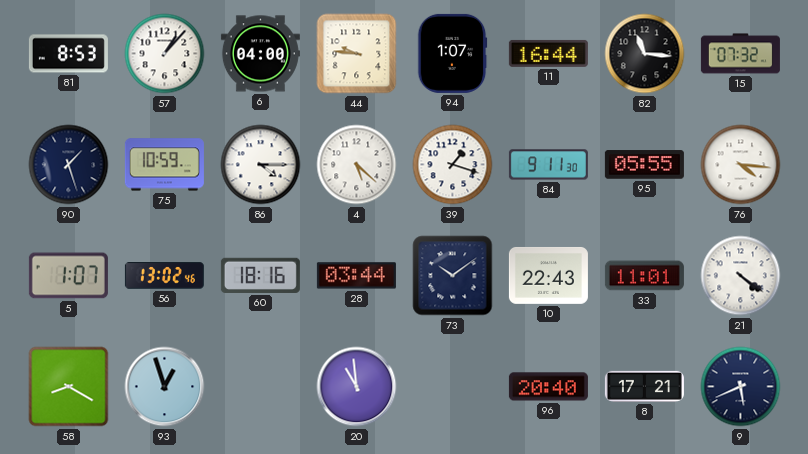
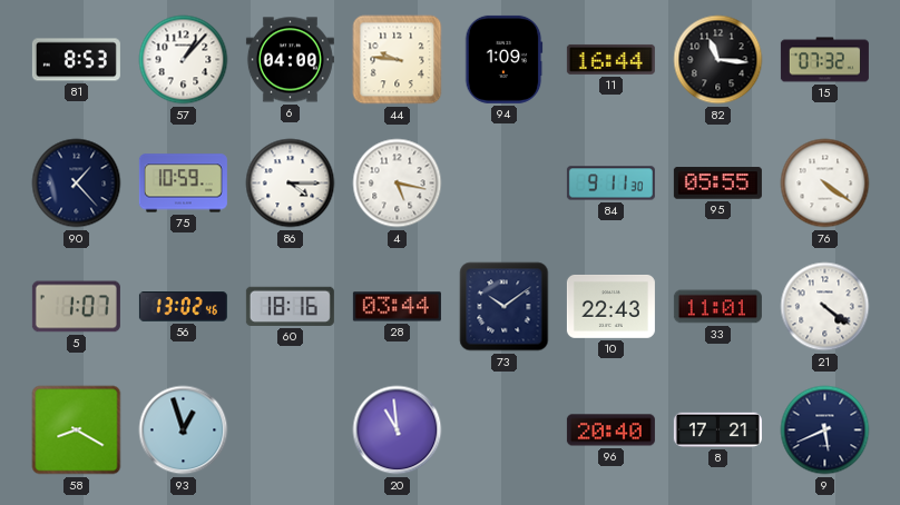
94: 1:07 -> 1:09 (503, 59)
90: 1:27 -> 1:23 (77, 184)
4: 5:22 -> 5:17 (398, 184)
39: 1:18 -> none (453, 165)
76: 4:16 -> 4:21 (825, 184)
